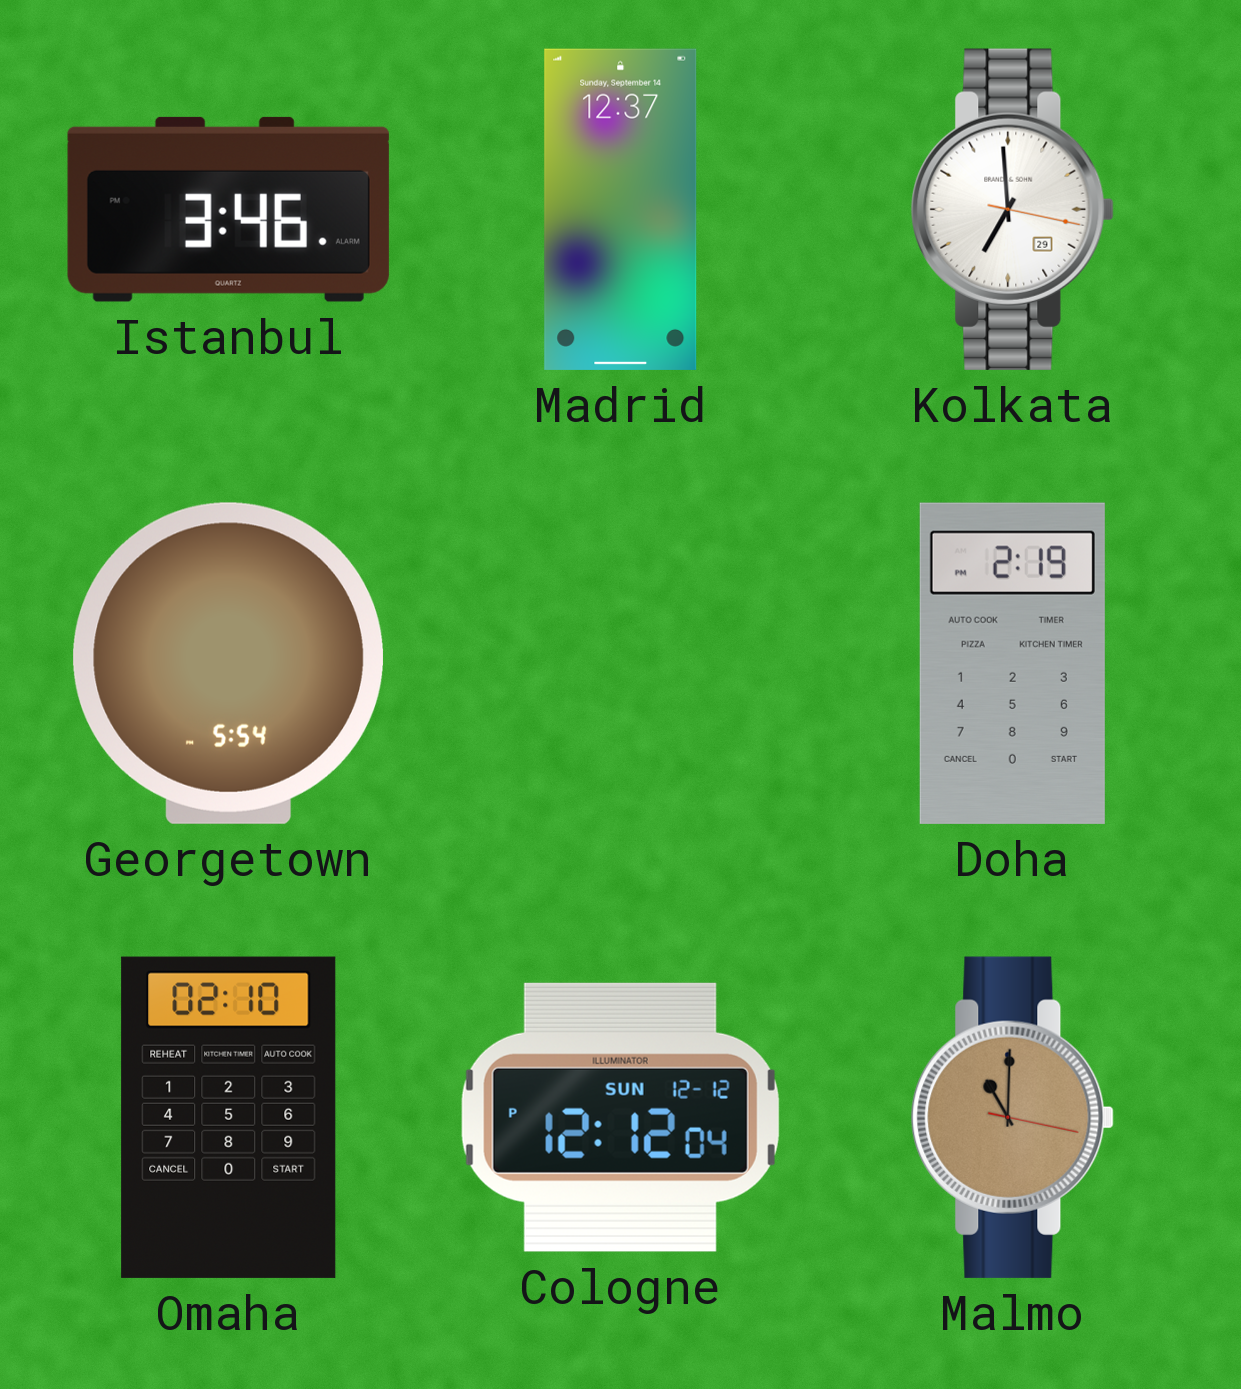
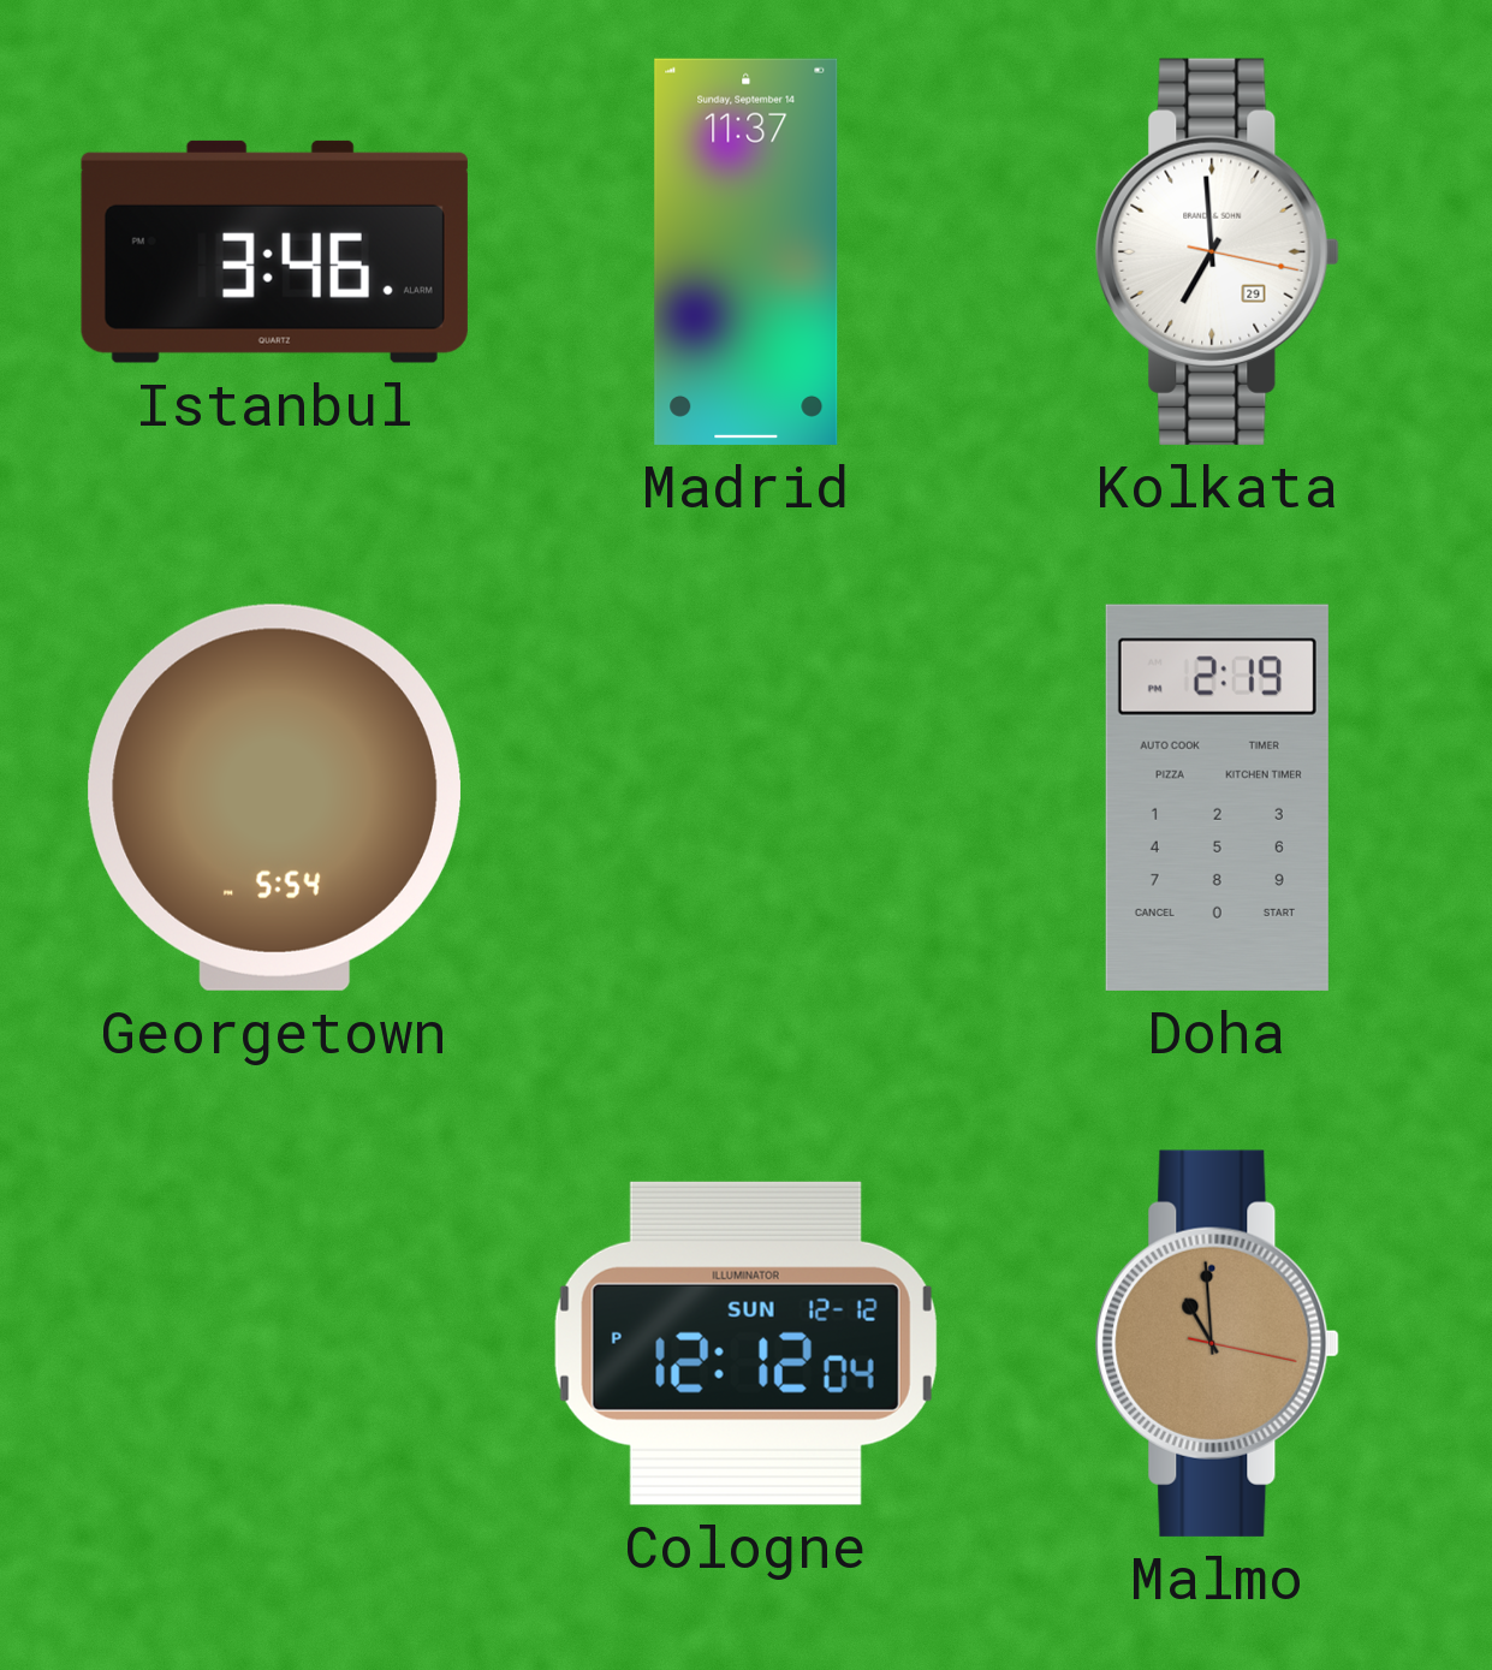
Madrid: 12:37 -> 11:37 (747, 251)
Omaha: 02:10 -> none (229, 1117)
Malmo: 11:00 -> 10:59 (1217, 1343)
